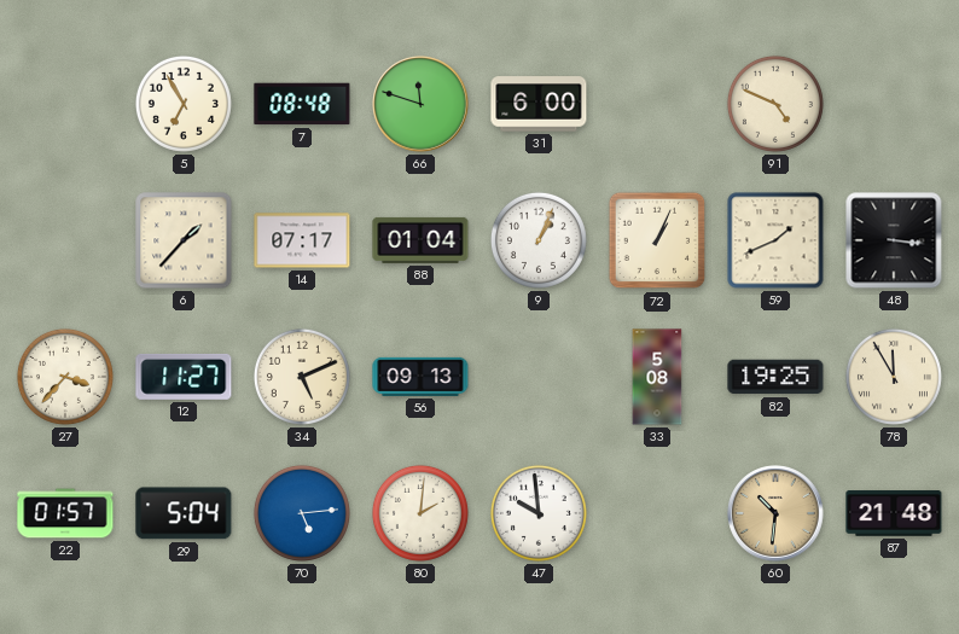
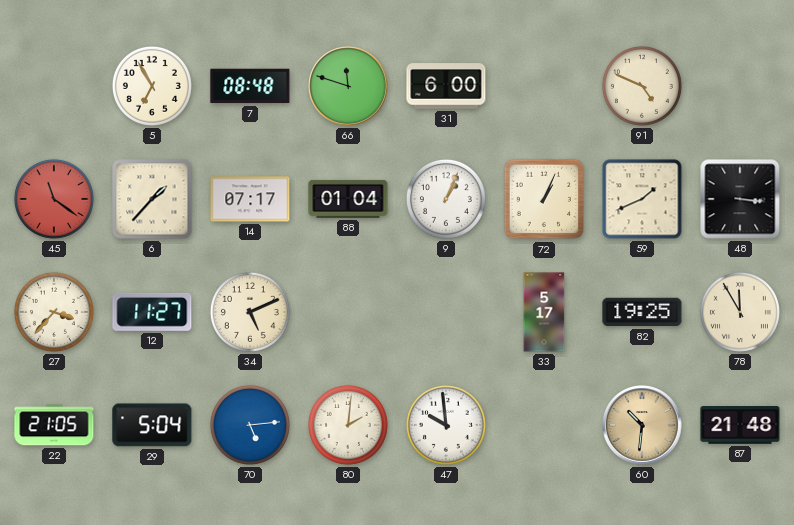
45: none -> 11:21 (54, 199)
56: 09:13 -> none (420, 377)
33: 5:08 -> 5:17 (544, 312)
22: 01:57 -> 21:05 (54, 425)
